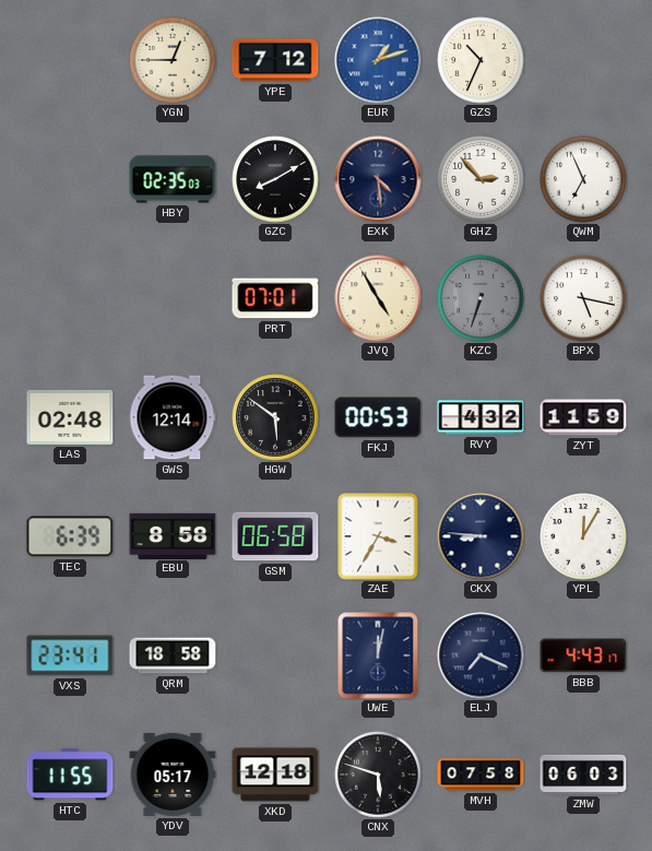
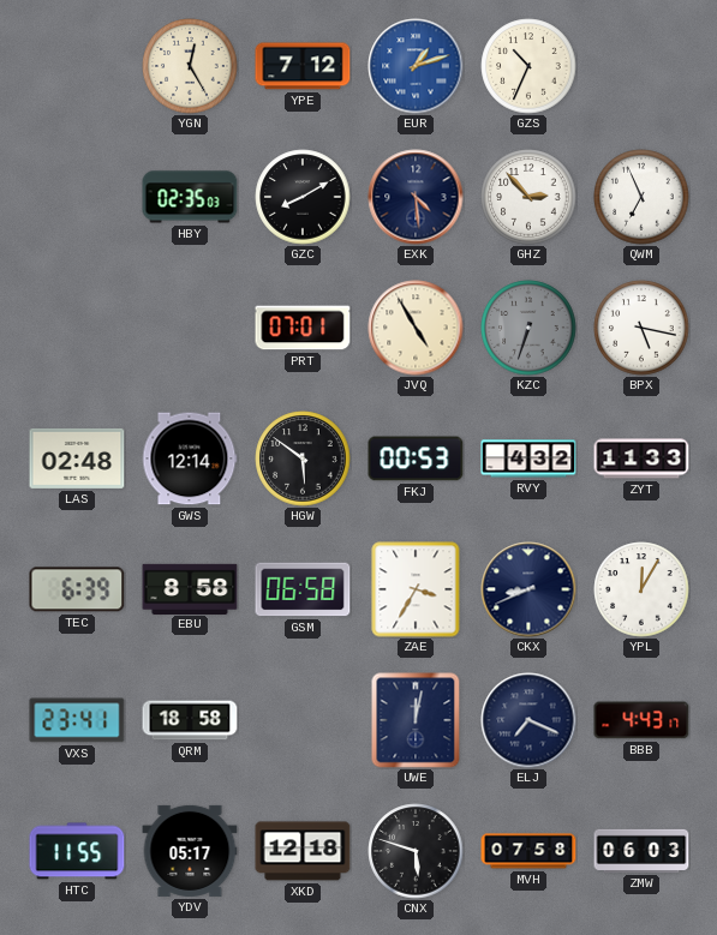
YGN: 12:45 -> 12:25 (190, 66)
ZYT: 11:59 -> 11:33 (641, 458)
CKX: 8:46 -> 8:41 (528, 589)
